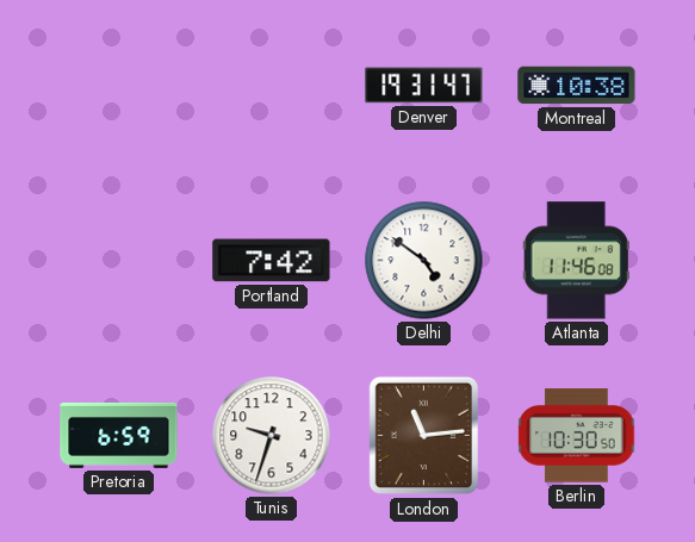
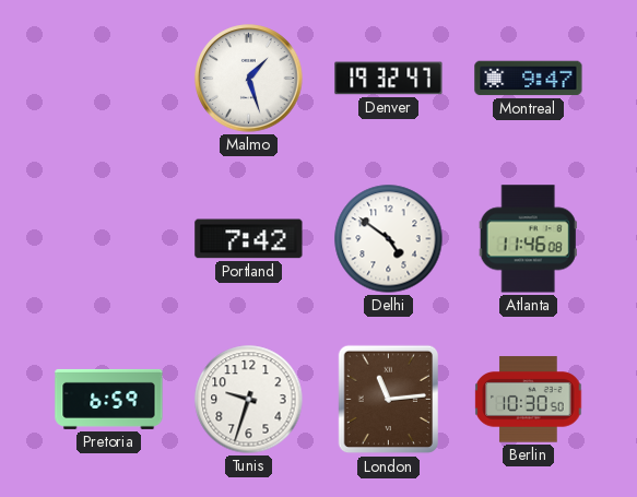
Malmo: none -> 1:27 (249, 79)
Denver: 19:31 -> 19:32 (389, 79)
Montreal: 10:38 -> 9:47 (529, 79)
